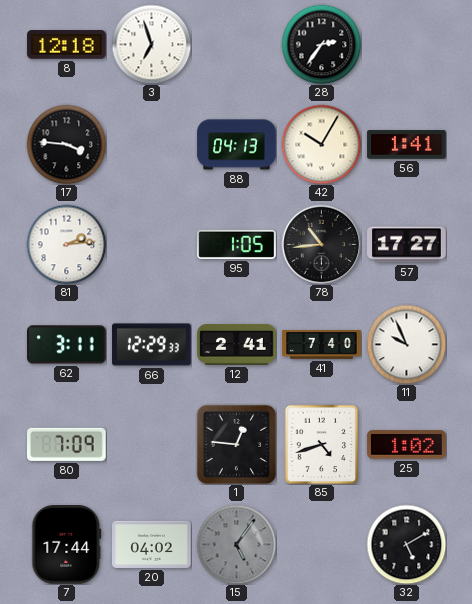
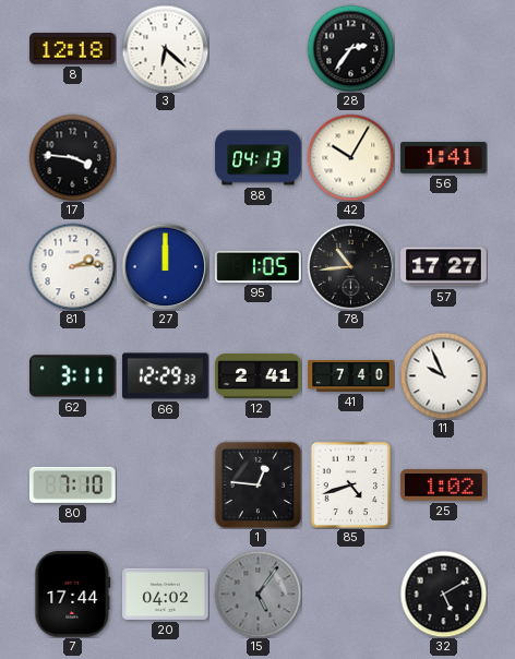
3: 6:57 -> 6:22 (165, 48)
27: none -> 12:00 (165, 266)
80: 7:09 -> 7:10 (73, 484)
